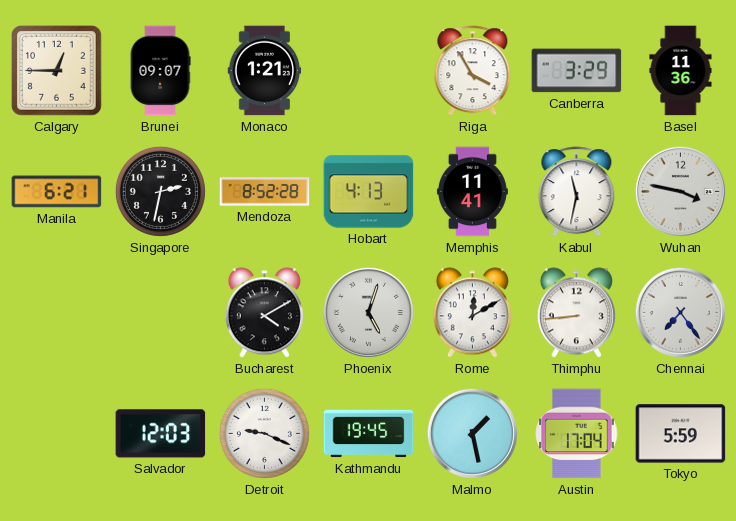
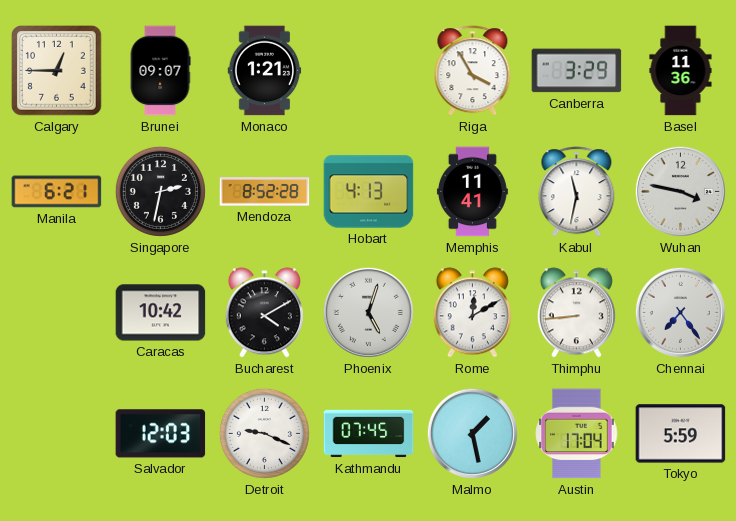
Caracas: none -> 10:42 (161, 313)
Kathmandu: 19:45 -> 07:45 (369, 434)
